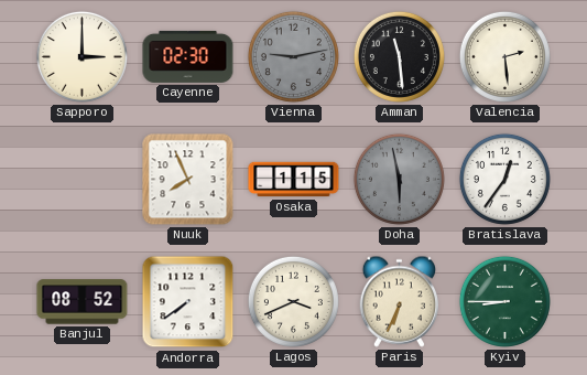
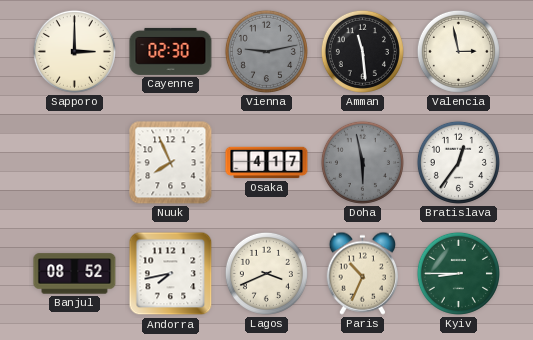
Valencia: 2:29 -> 2:58 (458, 51)
Osaka: 1:15 -> 4:17 (267, 163)
Andorra: 7:39 -> 7:43 (171, 274)
Paris: 6:34 -> 10:34 (362, 273)
